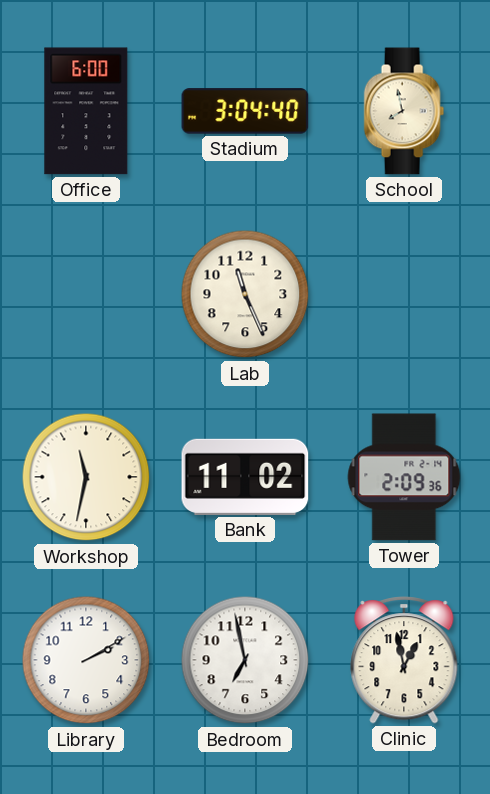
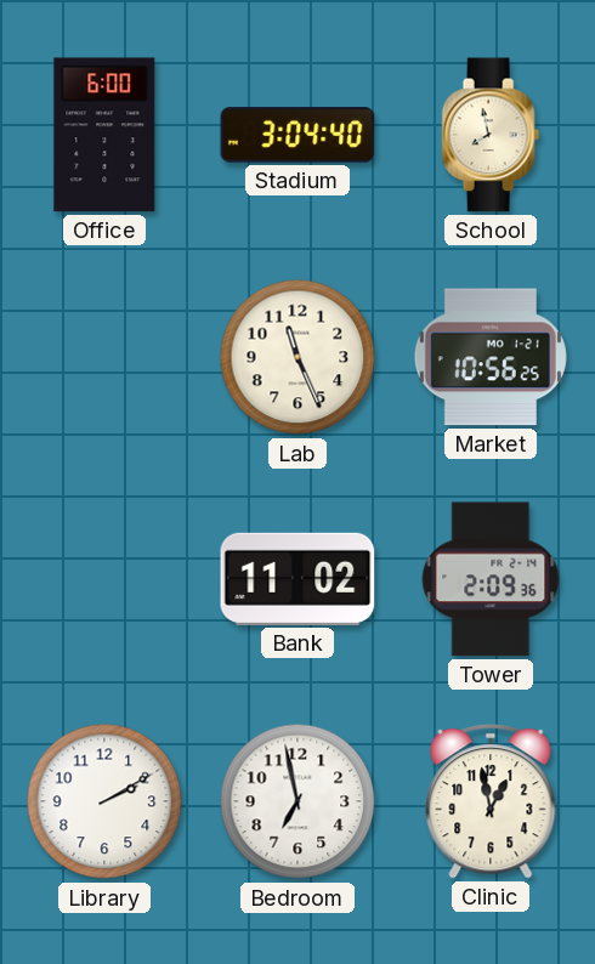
Market: none -> 10:56 (491, 357)
Workshop: 11:32 -> none (86, 477)
